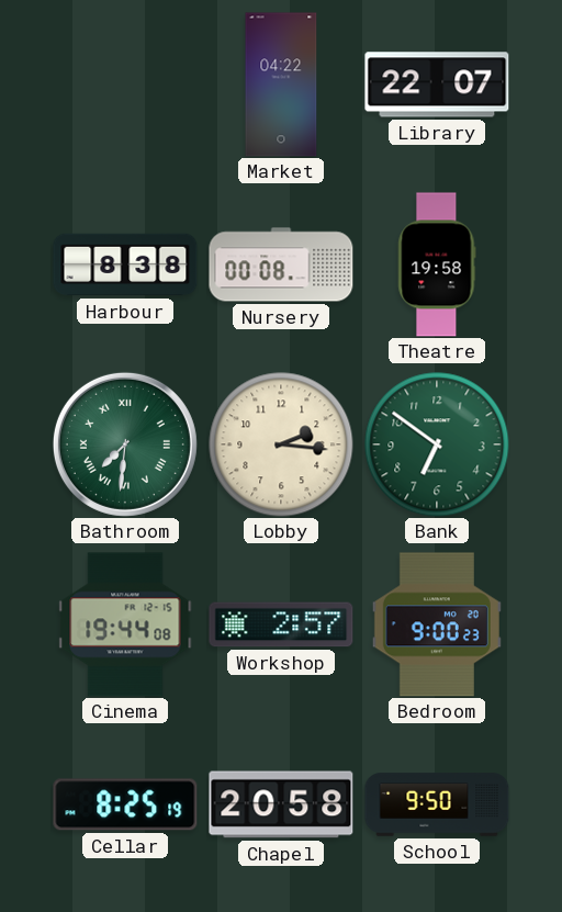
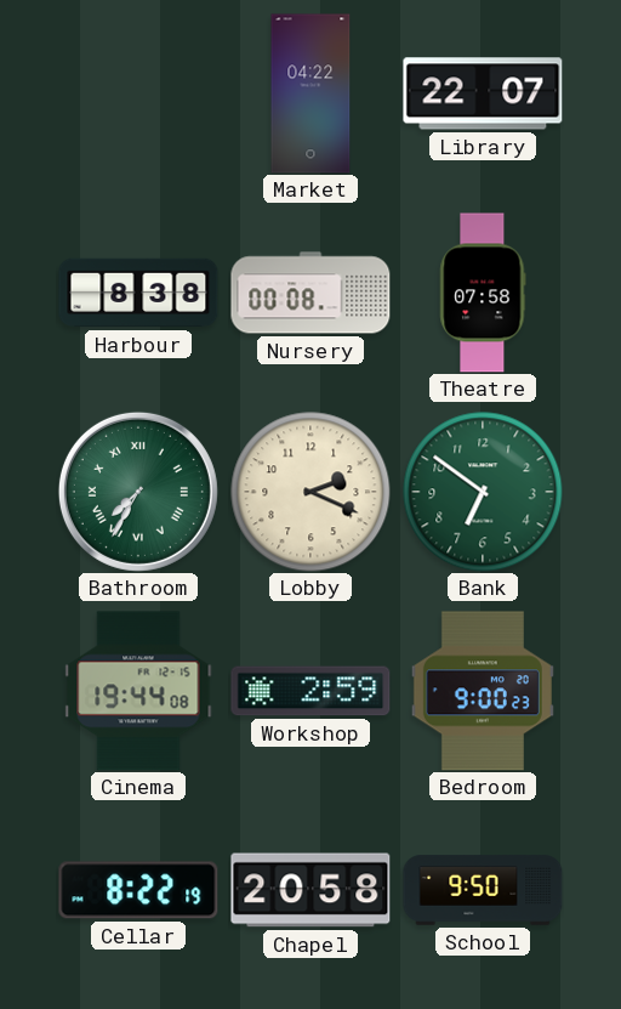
Theatre: 19:58 -> 07:58 (483, 293)
Bathroom: 7:31 -> 7:35 (138, 492)
Lobby: 2:16 -> 2:19 (310, 492)
Workshop: 2:57 -> 2:59 (310, 691)
Cellar: 8:25 -> 8:22 (138, 890)
